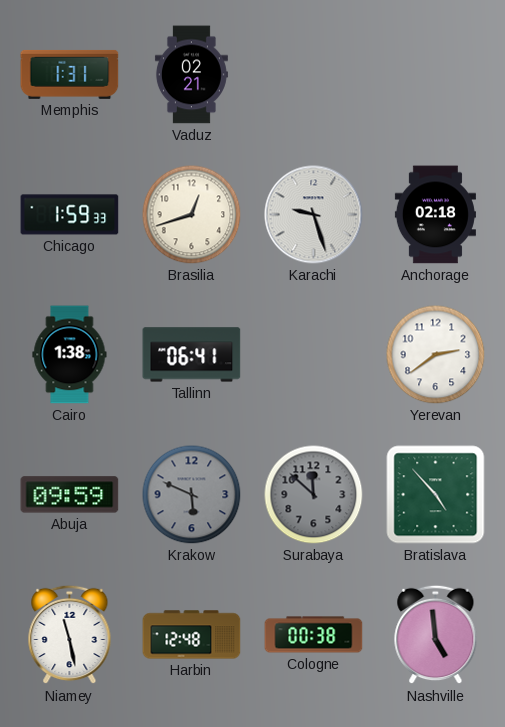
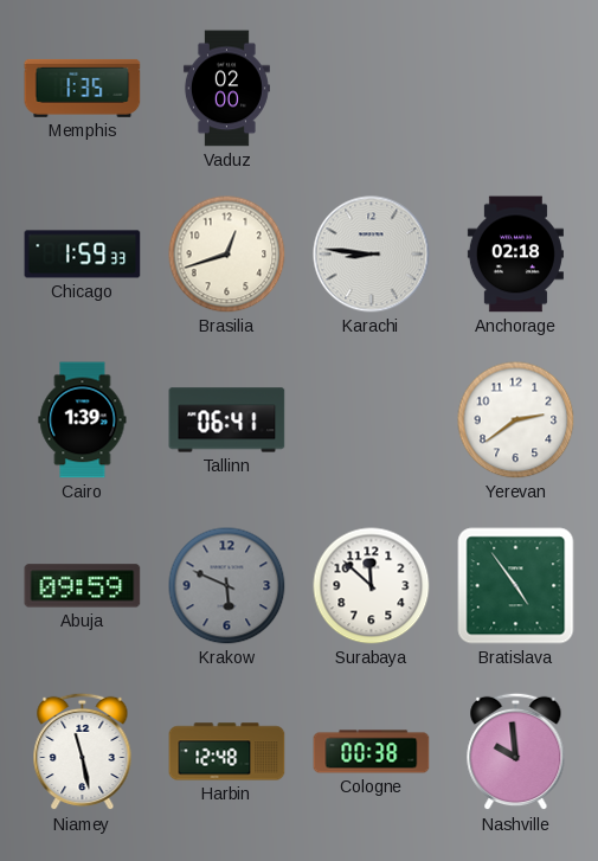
Memphis: 1:31 -> 1:35 (83, 88)
Vaduz: 02:21 -> 02:00 (226, 89)
Karachi: 9:27 -> 8:46 (372, 255)
Cairo: 1:38 -> 1:39 (83, 420)
Surabaya dial: grey -> white (372, 586)
Bratislava: 4:53 -> 4:54 (516, 586)
Nashville: 4:59 -> 9:59 (516, 752)
